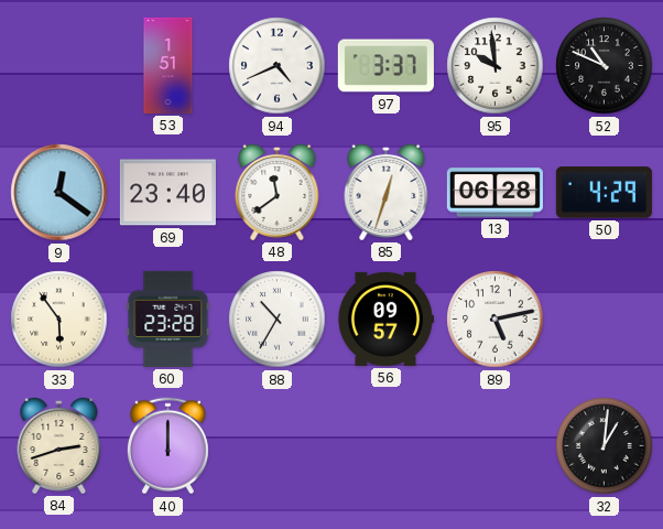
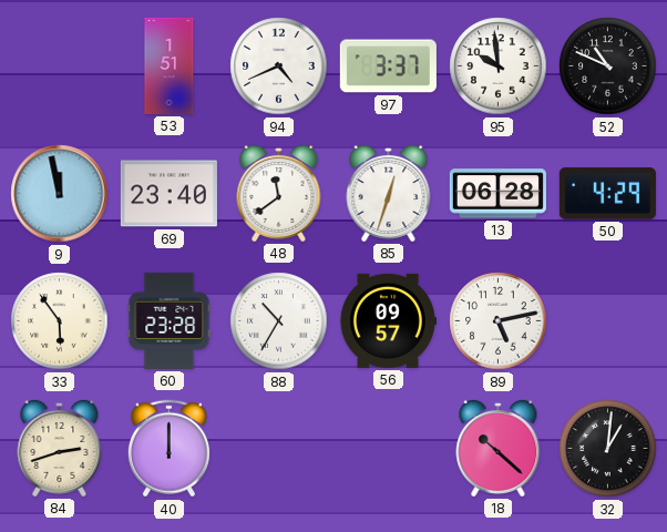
9: 12:21 -> 11:58 (60, 194)
18: none -> 10:22 (499, 448)
